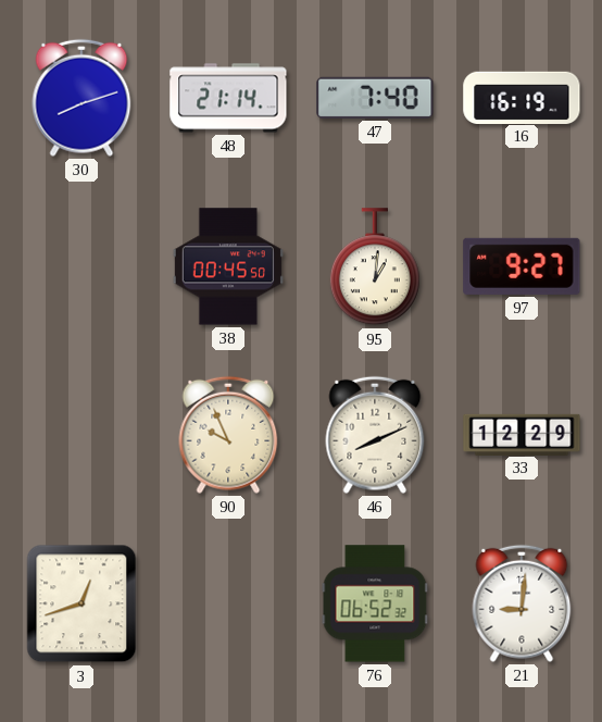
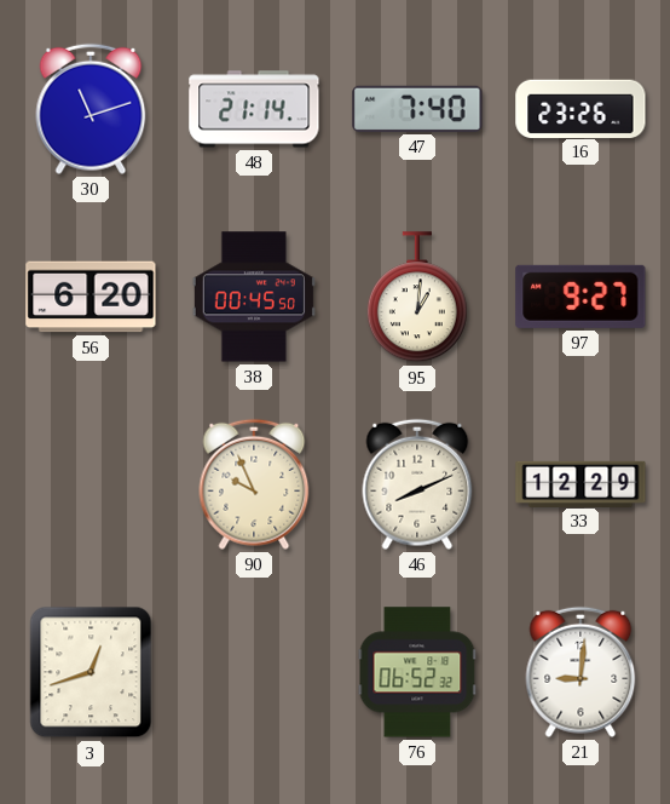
30: 8:12 -> 11:12 (91, 109)
16: 16:19 -> 23:26 (581, 108)
56: none -> 6:20 (91, 297)
